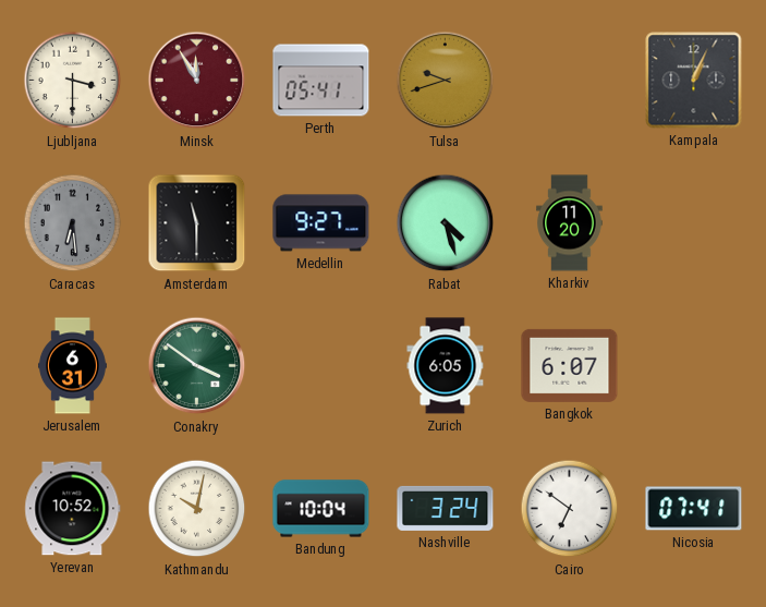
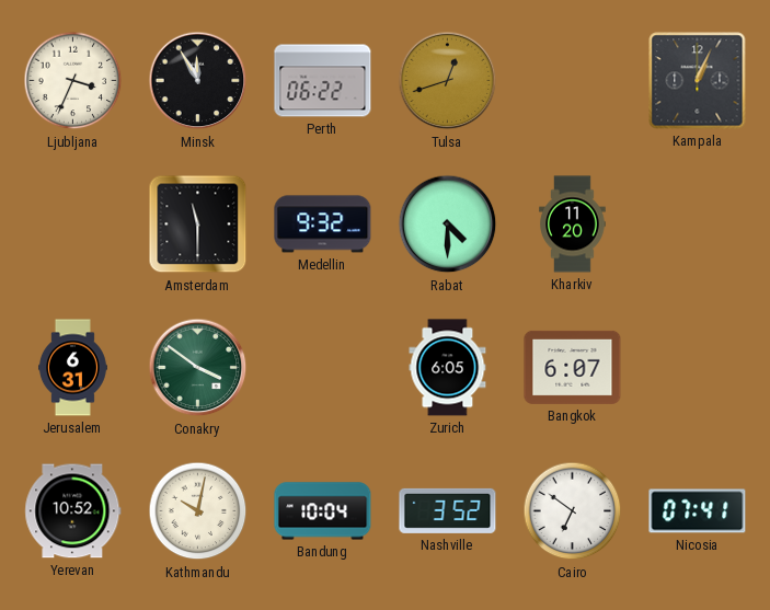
Ljubljana: 3:30 -> 3:34 (73, 81)
Minsk dial: burgundy -> black (198, 81)
Perth: 05:41 -> 06:22 (323, 81)
Tulsa: 9:42 -> 12:42 (448, 81)
Caracas: 6:29 -> none (73, 223)
Medellin: 9:27 -> 9:32 (323, 225)
Rabat: 4:27 -> 4:30 (448, 225)
Nashville: 3:24 -> 3:52 (448, 510)
